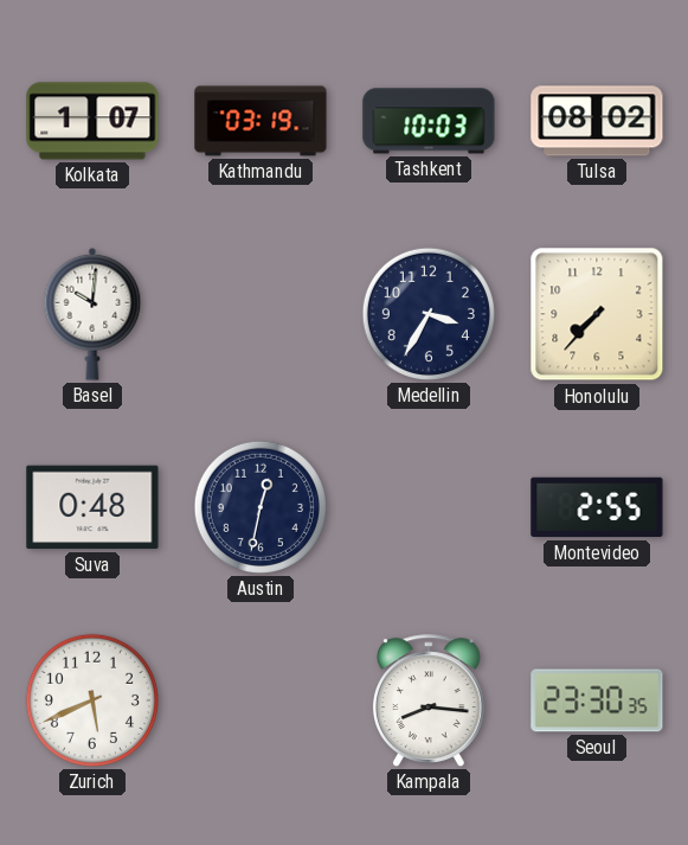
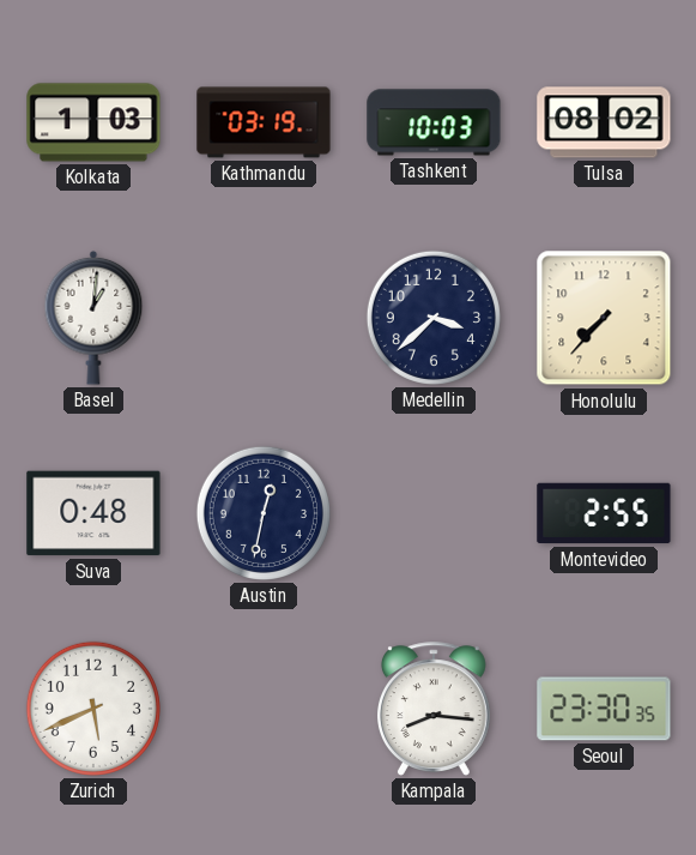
Kolkata: 1:07 -> 1:03 (93, 122)
Basel: 10:01 -> 1:01 (93, 318)
Medellin: 3:35 -> 3:38 (434, 318)
